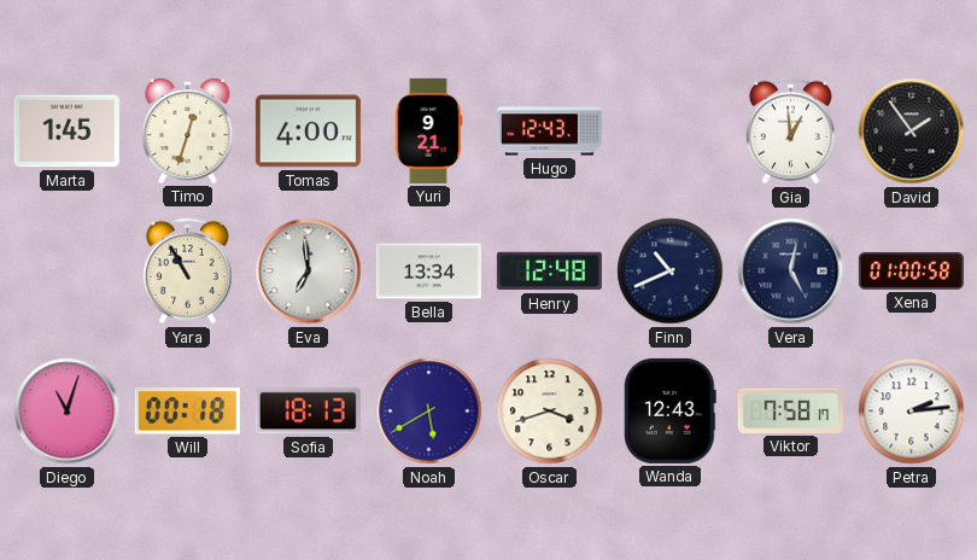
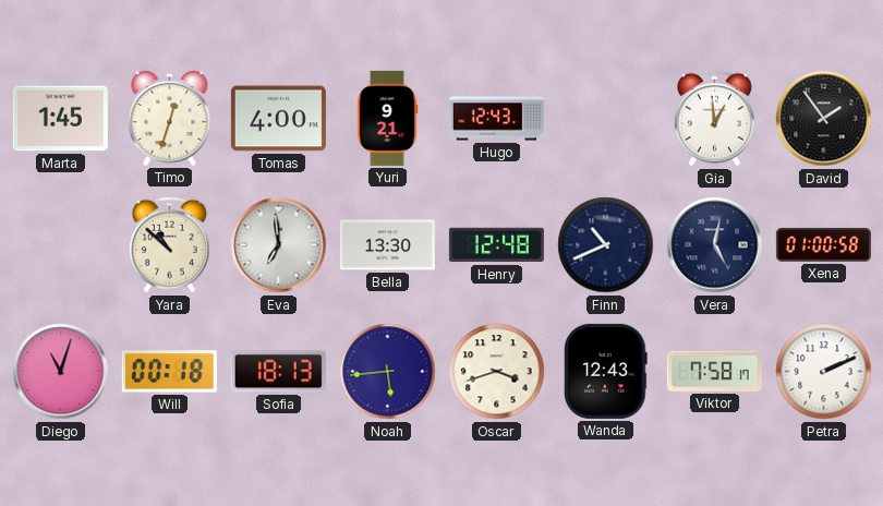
Yara: 10:55 -> 10:52 (169, 245)
Bella: 13:34 -> 13:30 (387, 245)
Noah: 5:40 -> 5:44 (388, 372)
Petra: 2:14 -> 2:11 (824, 372)
